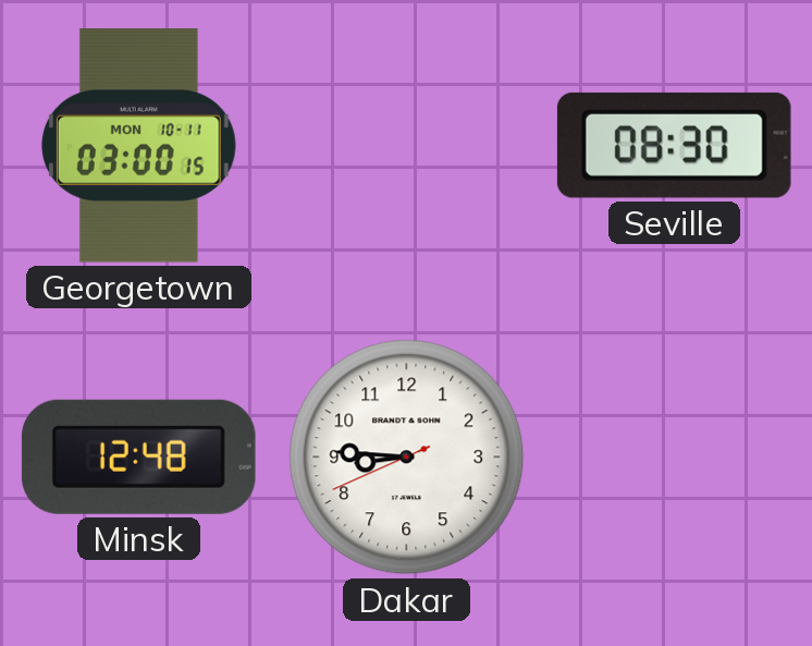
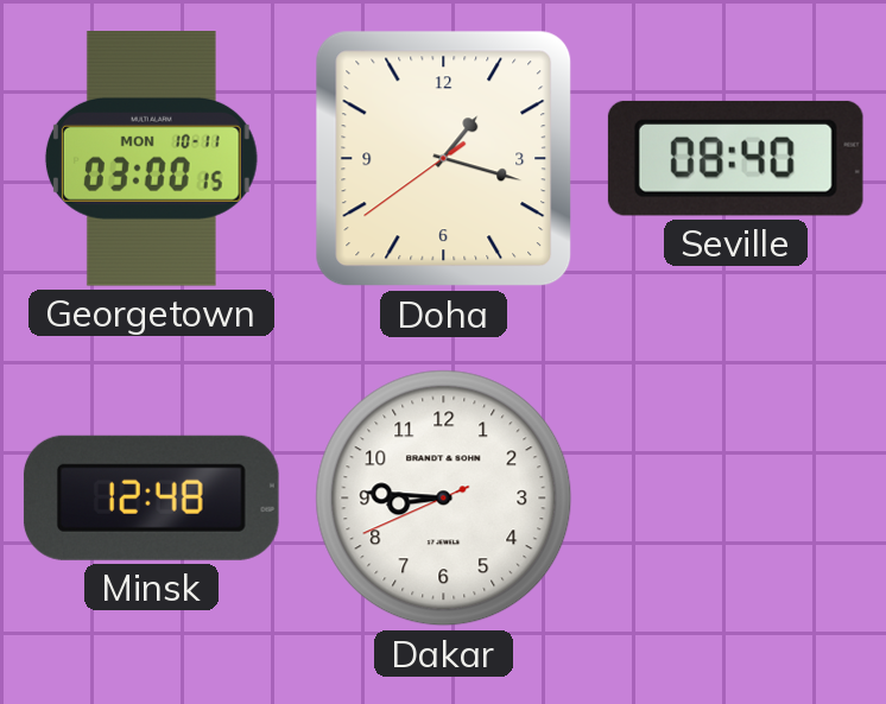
Doha: none -> 1:17 (444, 159)
Seville: 08:30 -> 08:40 (735, 158)
